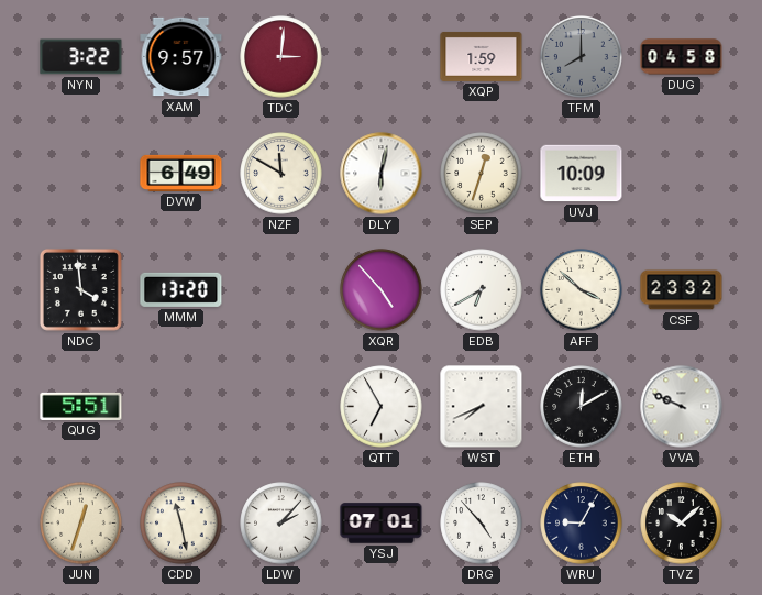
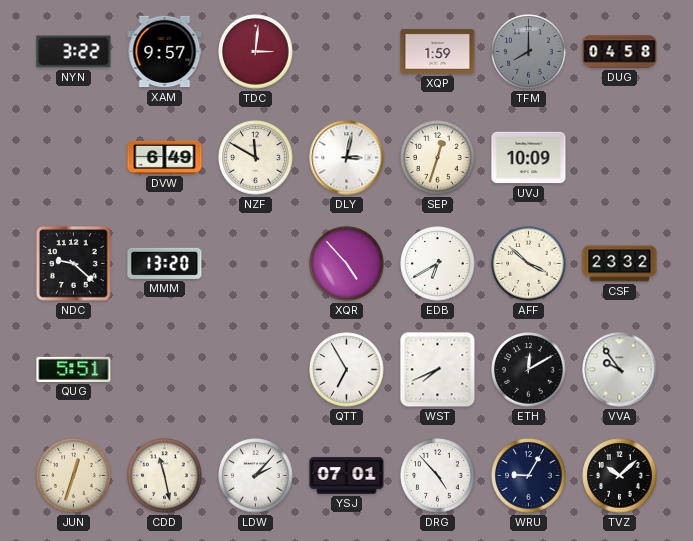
DLY: 6:02 -> 3:02 (347, 158)
NDC: 3:59 -> 9:22 (74, 264)
VVA: 9:49 -> 9:54 (620, 370)
